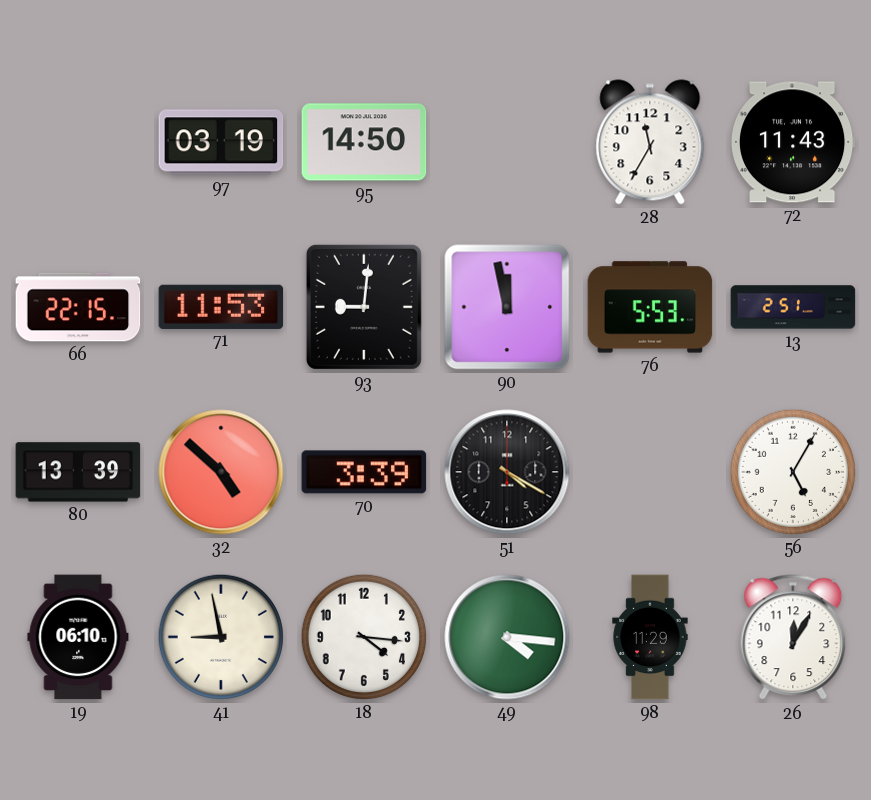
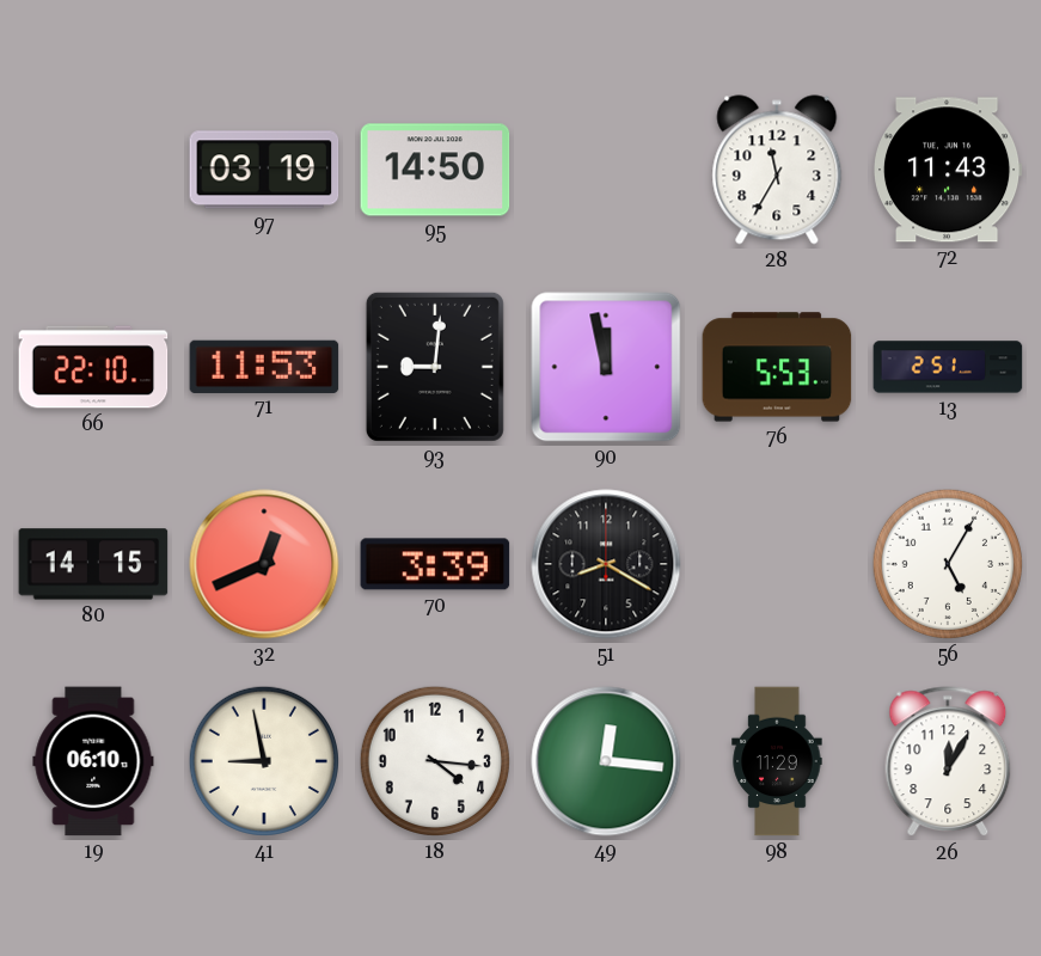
66: 22:15 -> 22:10 (93, 367)
80: 13:39 -> 14:15 (93, 564)
32: 4:52 -> 12:41 (264, 564)
51: 4:20 -> 8:20 (606, 564)
49: 4:16 -> 12:16 (606, 761)
